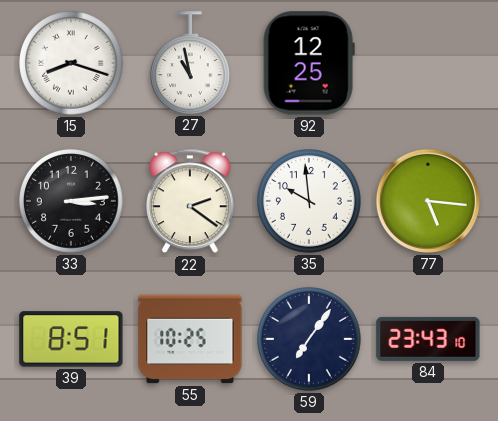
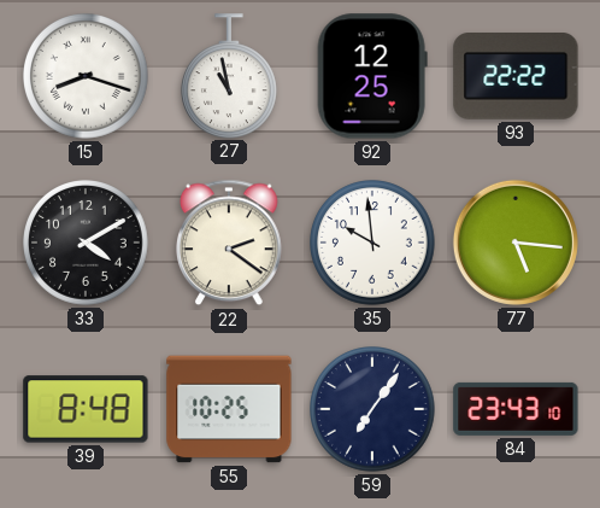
93: none -> 22:22 (516, 77)
33: 3:14 -> 4:10 (87, 244)
39: 8:51 -> 8:48 (86, 409)
